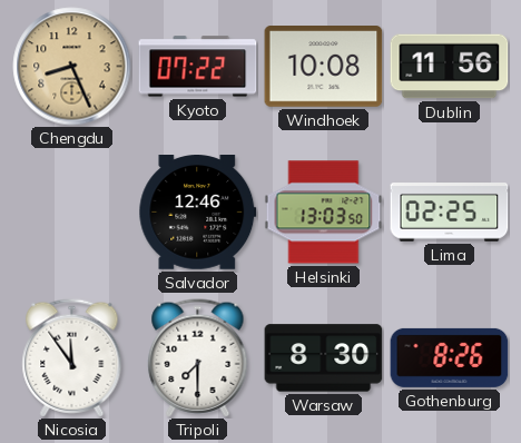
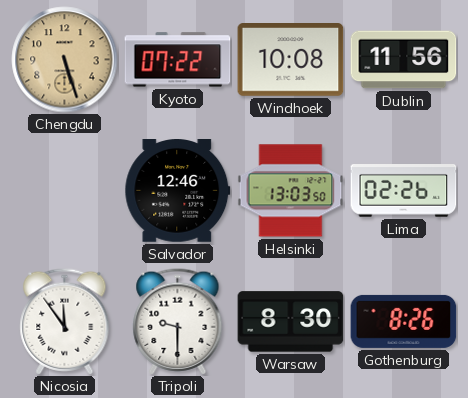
Chengdu: 8:26 -> 5:27 (65, 60)
Lima: 02:25 -> 02:26 (404, 191)
Tripoli: 7:30 -> 9:30 (178, 322)
